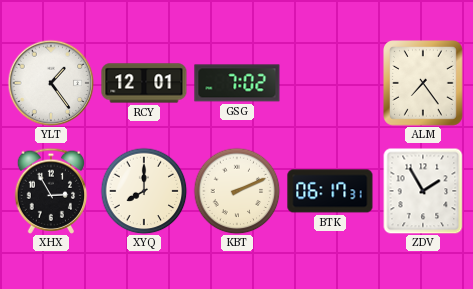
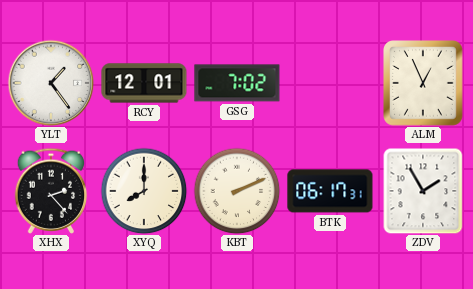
ALM: 7:24 -> 12:56 (424, 84)
XHX: 2:55 -> 2:23 (51, 191)
